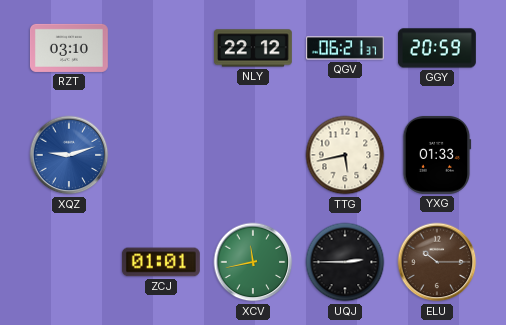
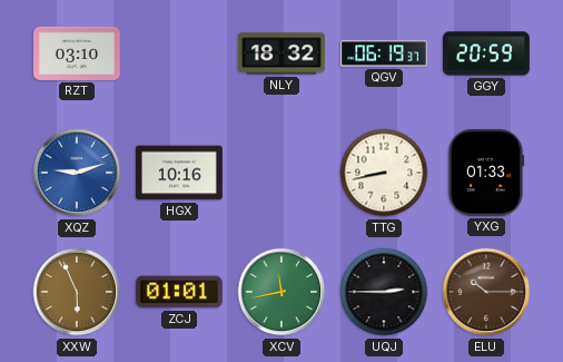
NLY: 22:12 -> 18:32 (281, 53)
QGV: 06:21 -> 06:19 (385, 53)
HGX: none -> 10:16 (179, 173)
TTG: 5:43 -> 8:43 (384, 173)
XXW: none -> 5:56 (77, 292)
